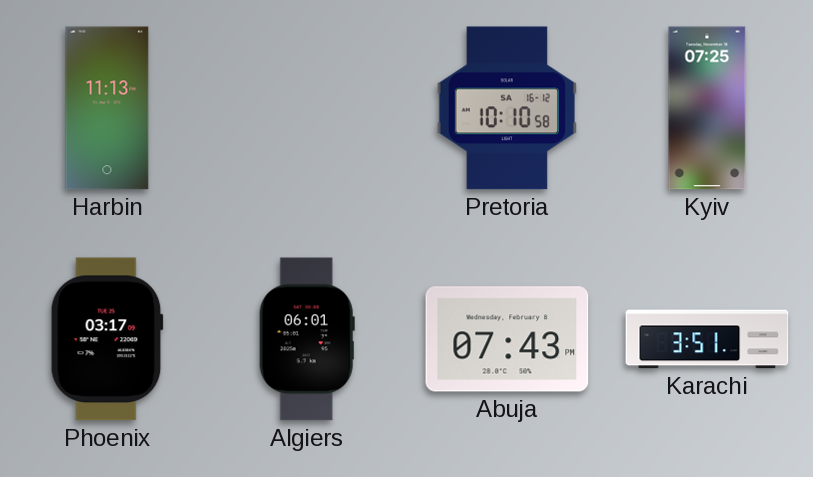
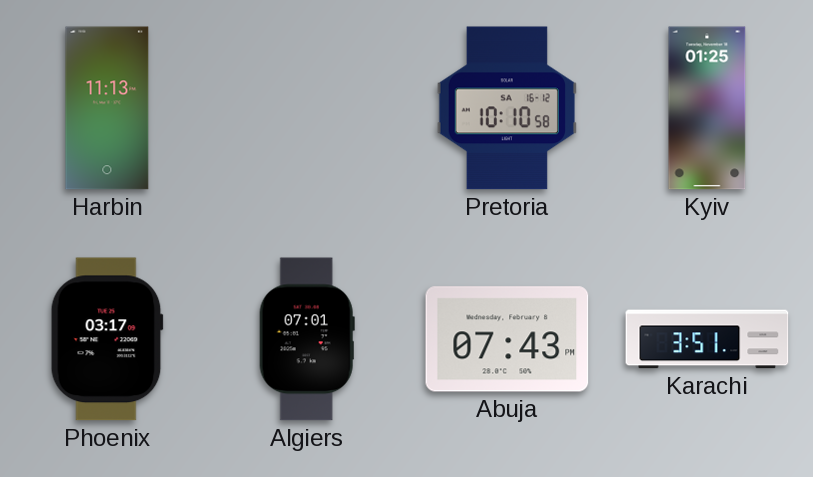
Kyiv: 07:25 -> 01:25 (707, 108)
Algiers: 06:01 -> 07:01 (307, 339)
